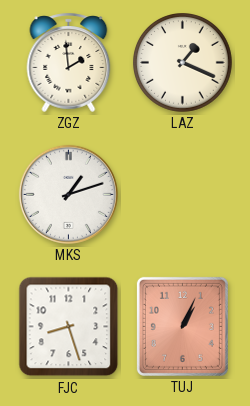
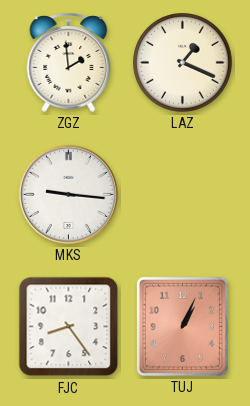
MKS: 1:12 -> 9:16 (68, 194)
FJC: 8:27 -> 8:24 (69, 327)
